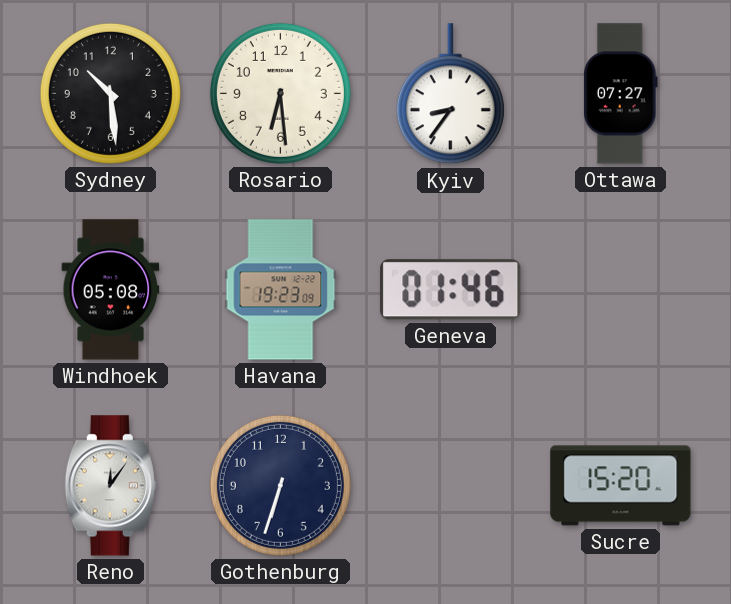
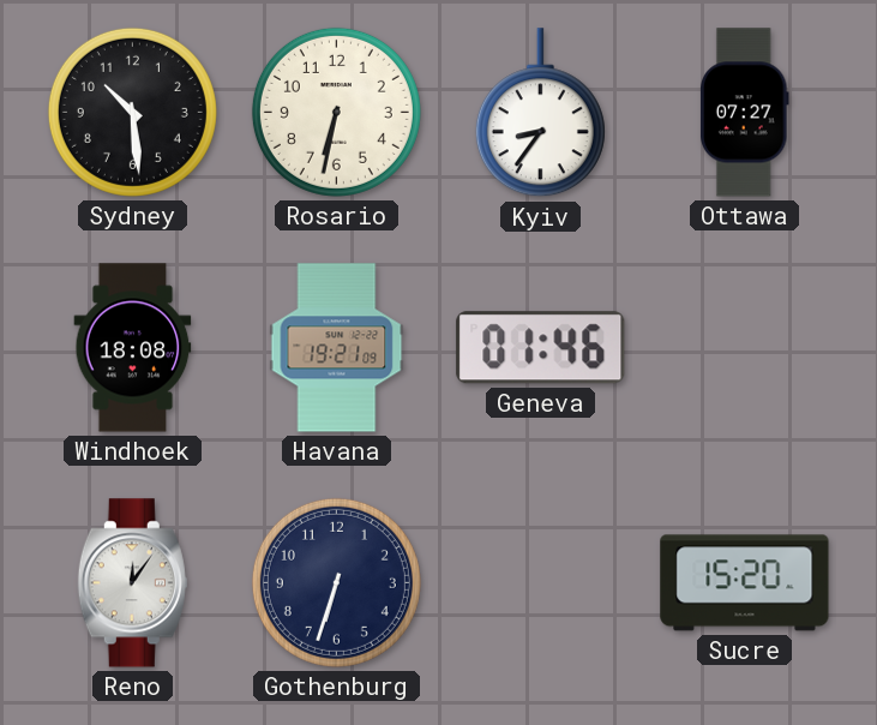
Rosario: 6:29 -> 6:32 (336, 112)
Windhoek: 05:08 -> 18:08 (133, 348)
Havana: 19:23 -> 19:21 (337, 348)
